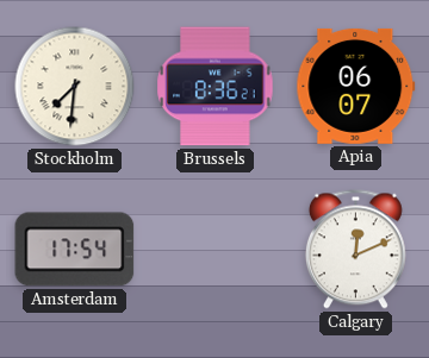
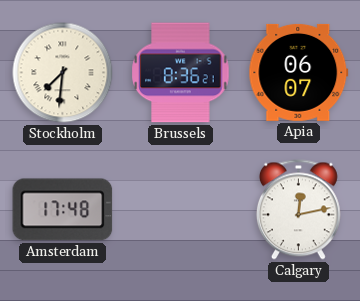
Amsterdam: 17:54 -> 17:48 (63, 210)
Calgary: 12:11 -> 12:13 (298, 210)
